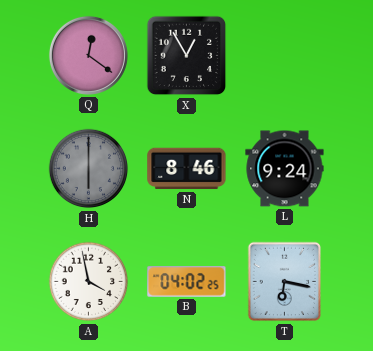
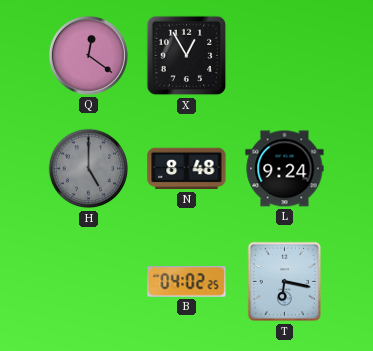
H: 6:00 -> 5:00 (89, 169)
N: 8:46 -> 8:48 (187, 169)
A: 3:58 -> none (89, 282)
